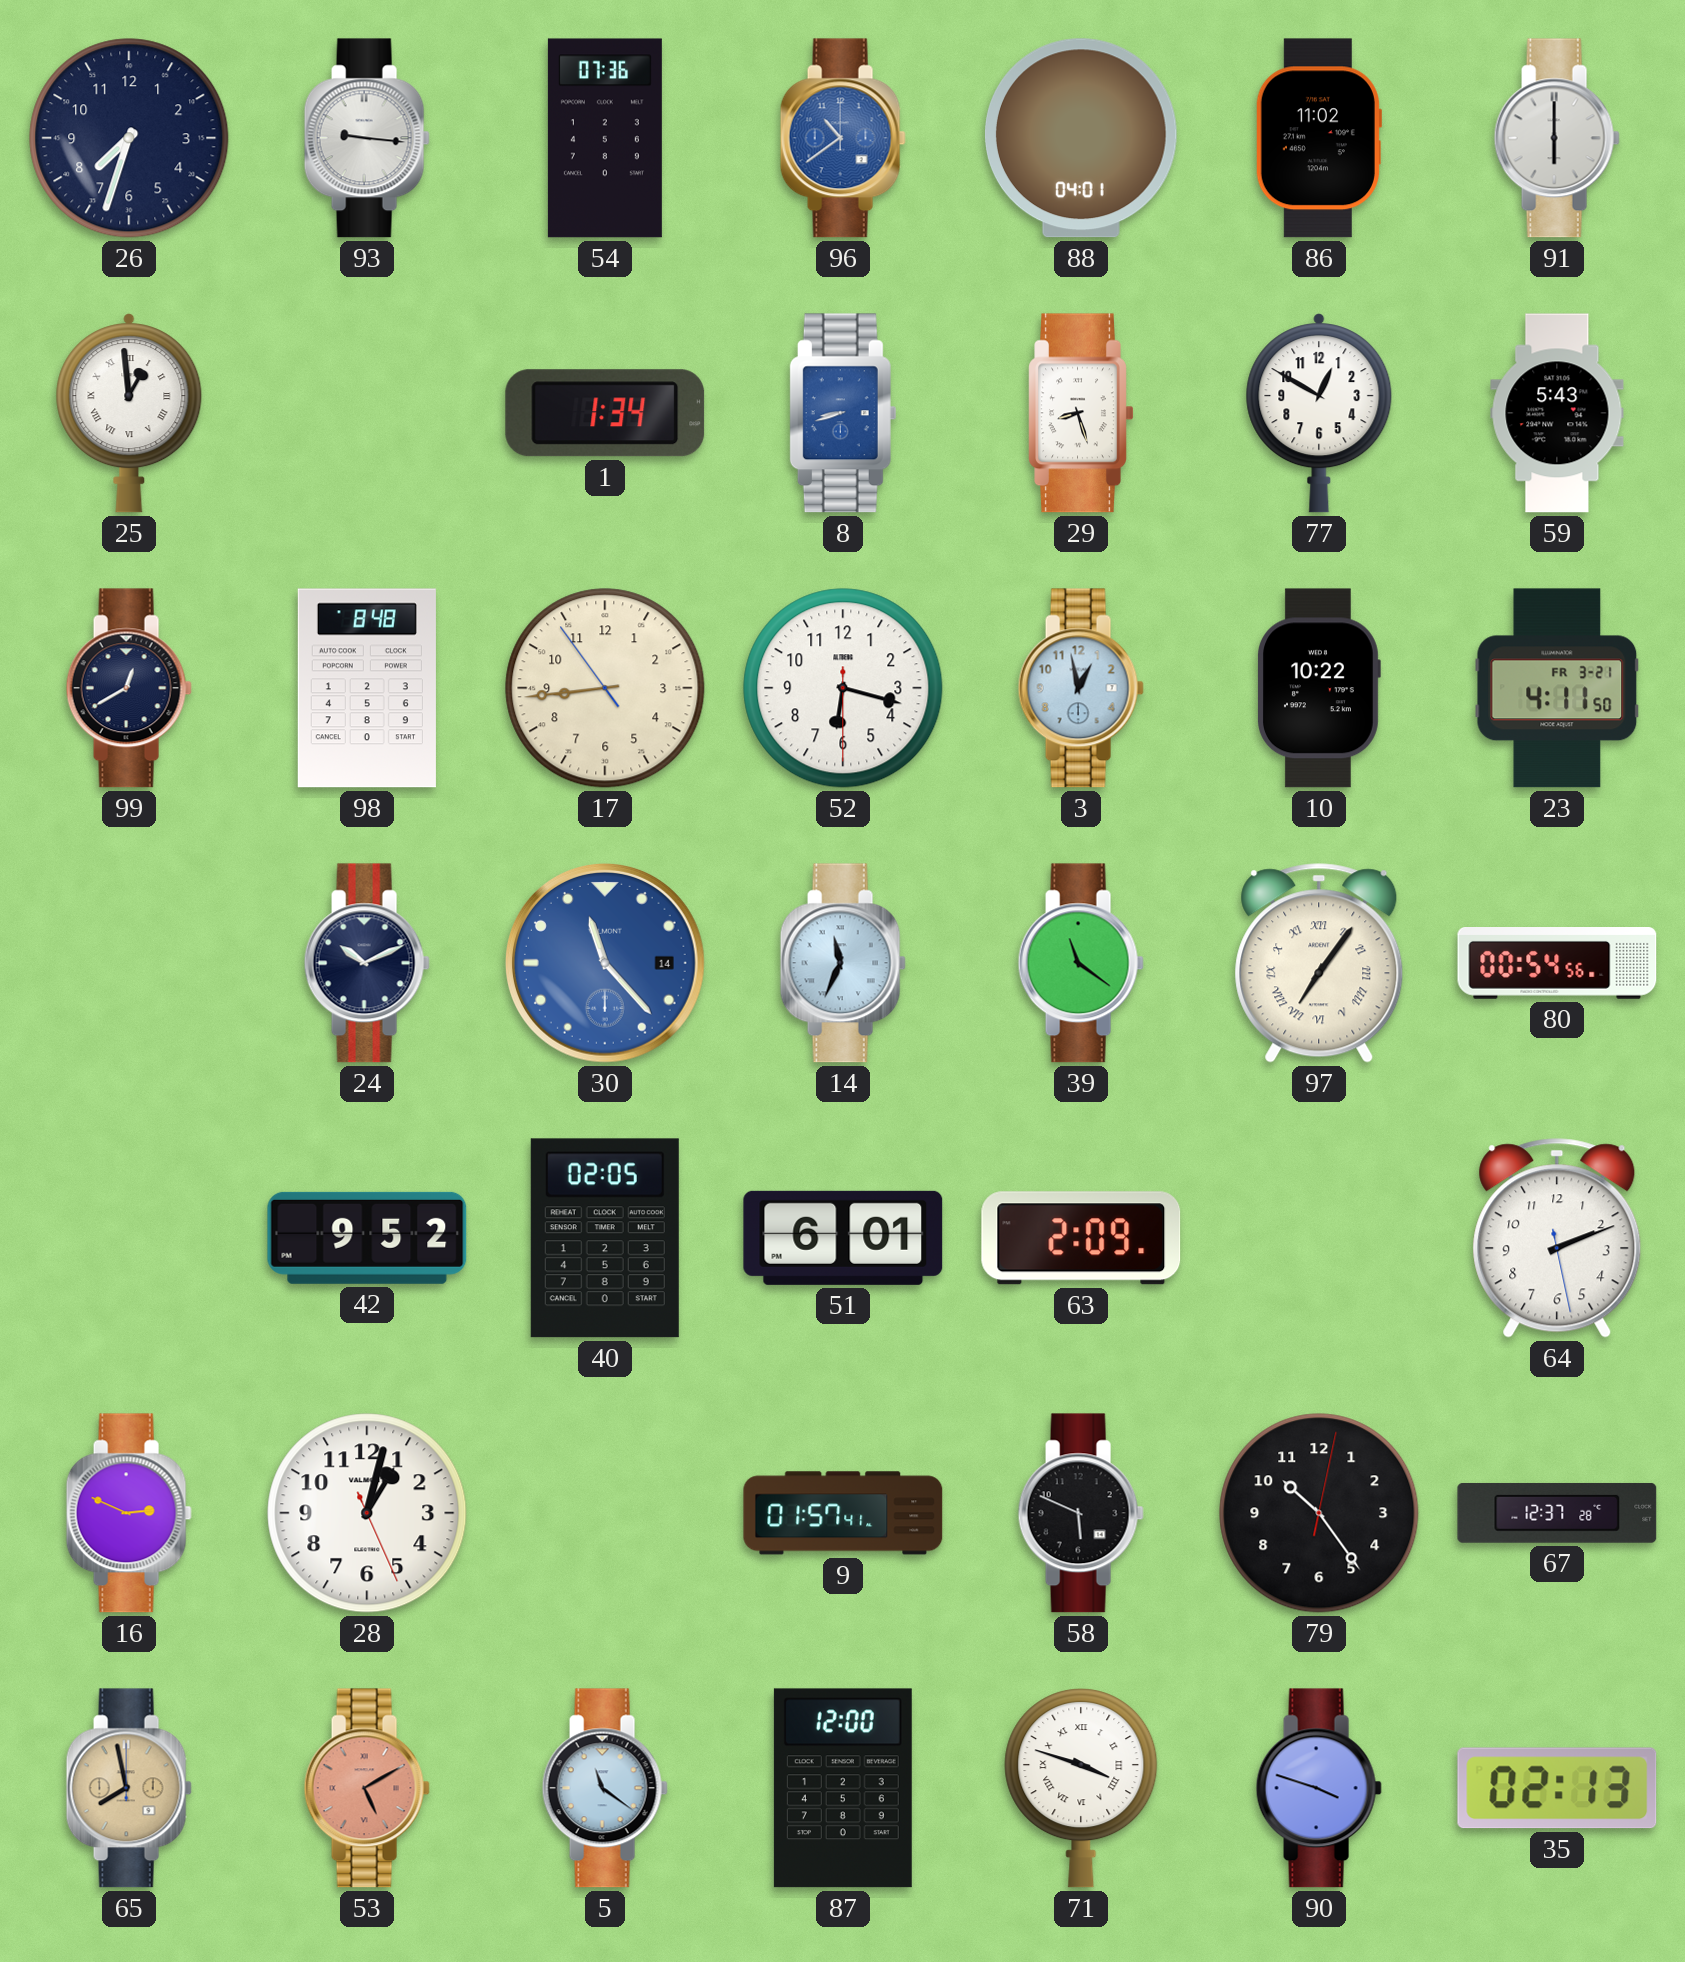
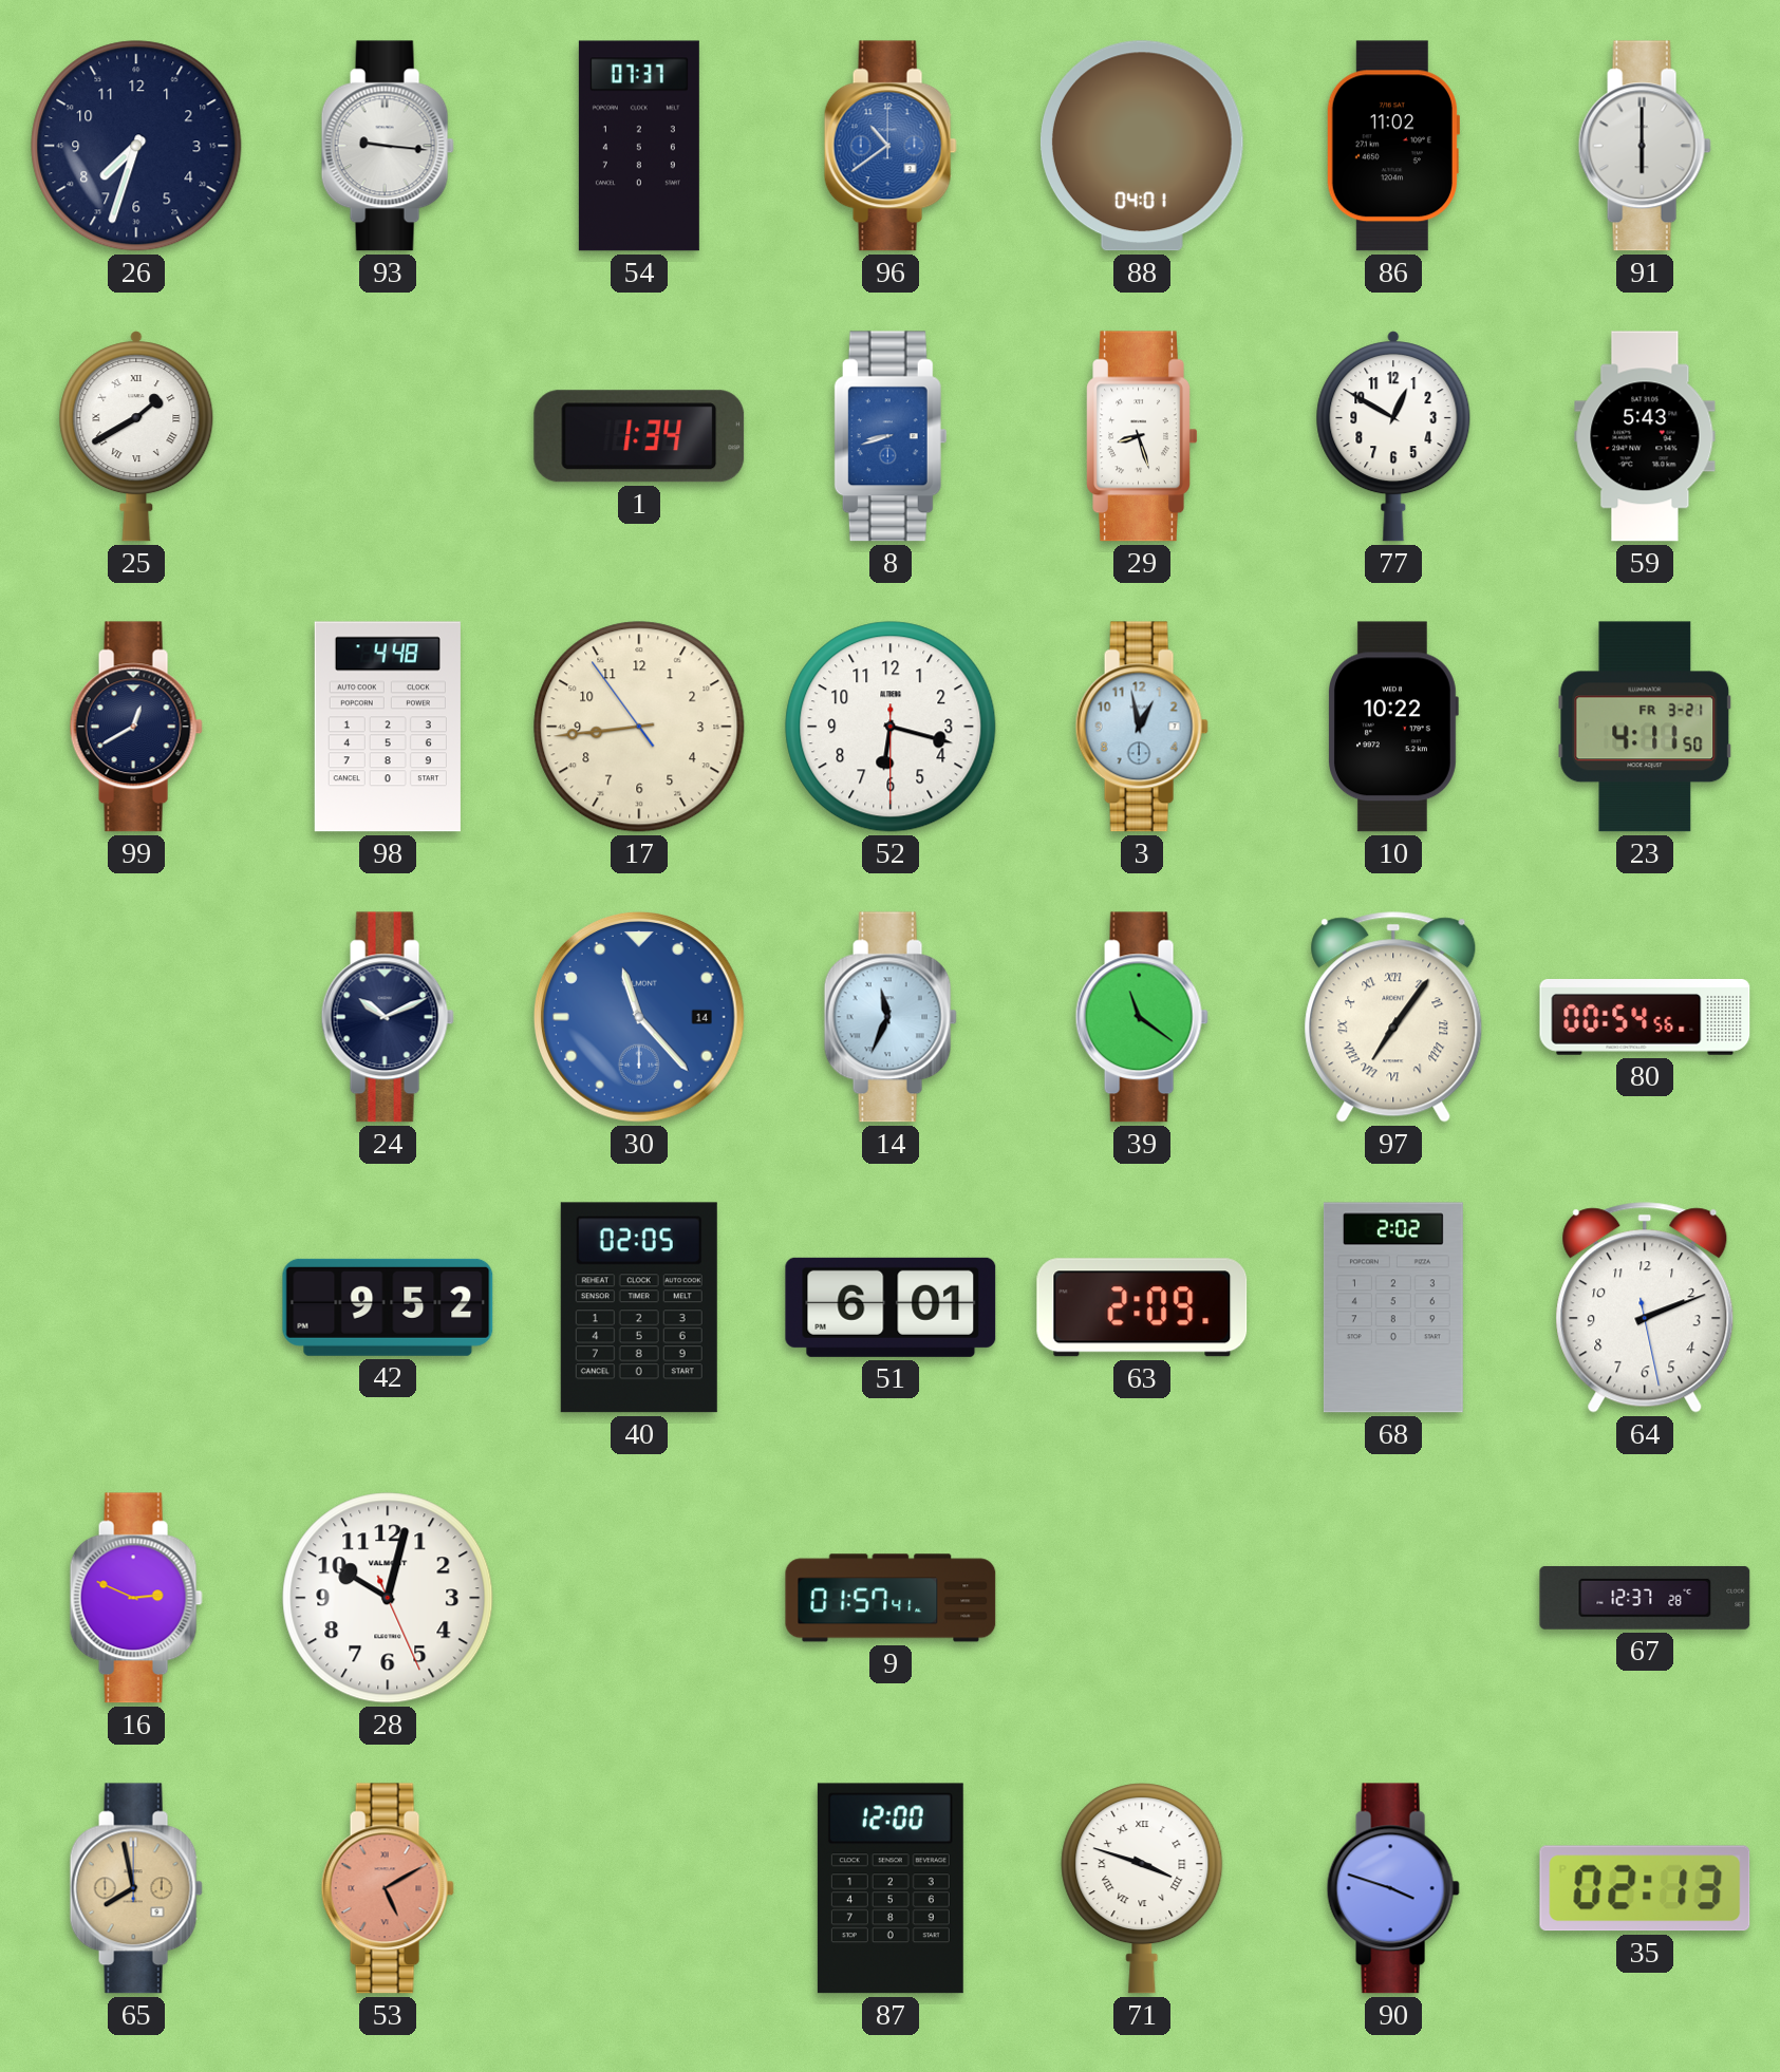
54: 07:36 -> 07:37 (639, 146)
25: 12:59 -> 1:40 (136, 436)
98: 8:48 -> 4:48 (388, 727)
68: none -> 2:02 (1393, 1307)
28: 1:02 -> 10:02 (388, 1598)
58: 5:49 -> none (1081, 1513)
79: 10:24 -> none (1319, 1513)
5: 11:21 -> none (605, 1788)
